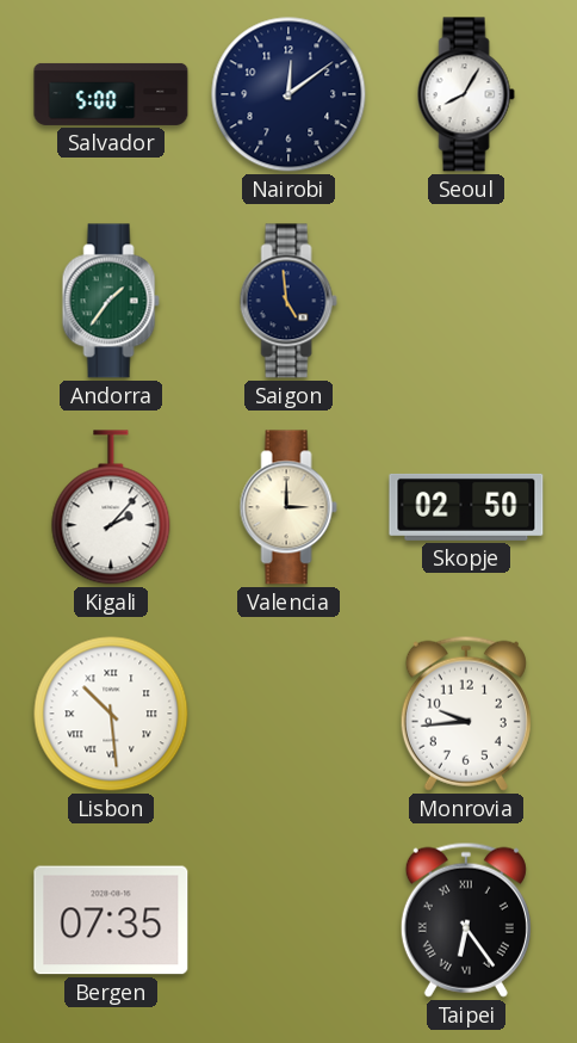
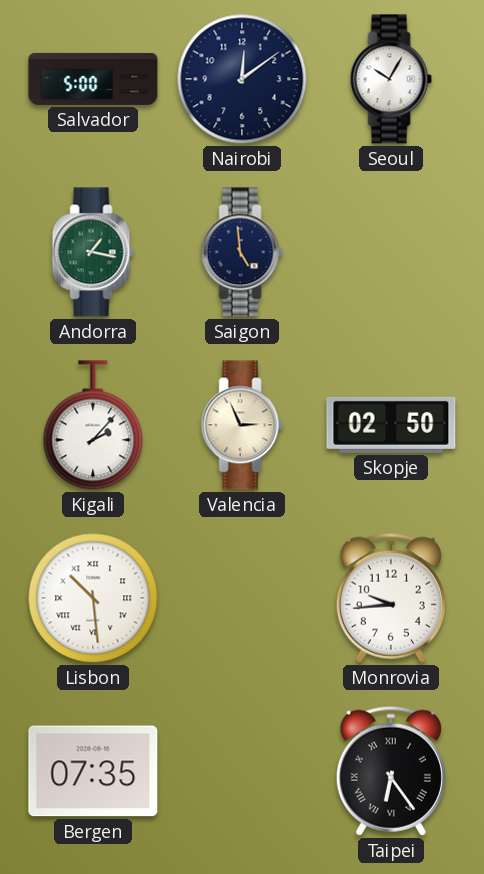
Seoul: 8:05 -> 10:05 (391, 79)
Andorra: 1:36 -> 1:17 (93, 252)
Valencia: 3:00 -> 2:56 (242, 425)
